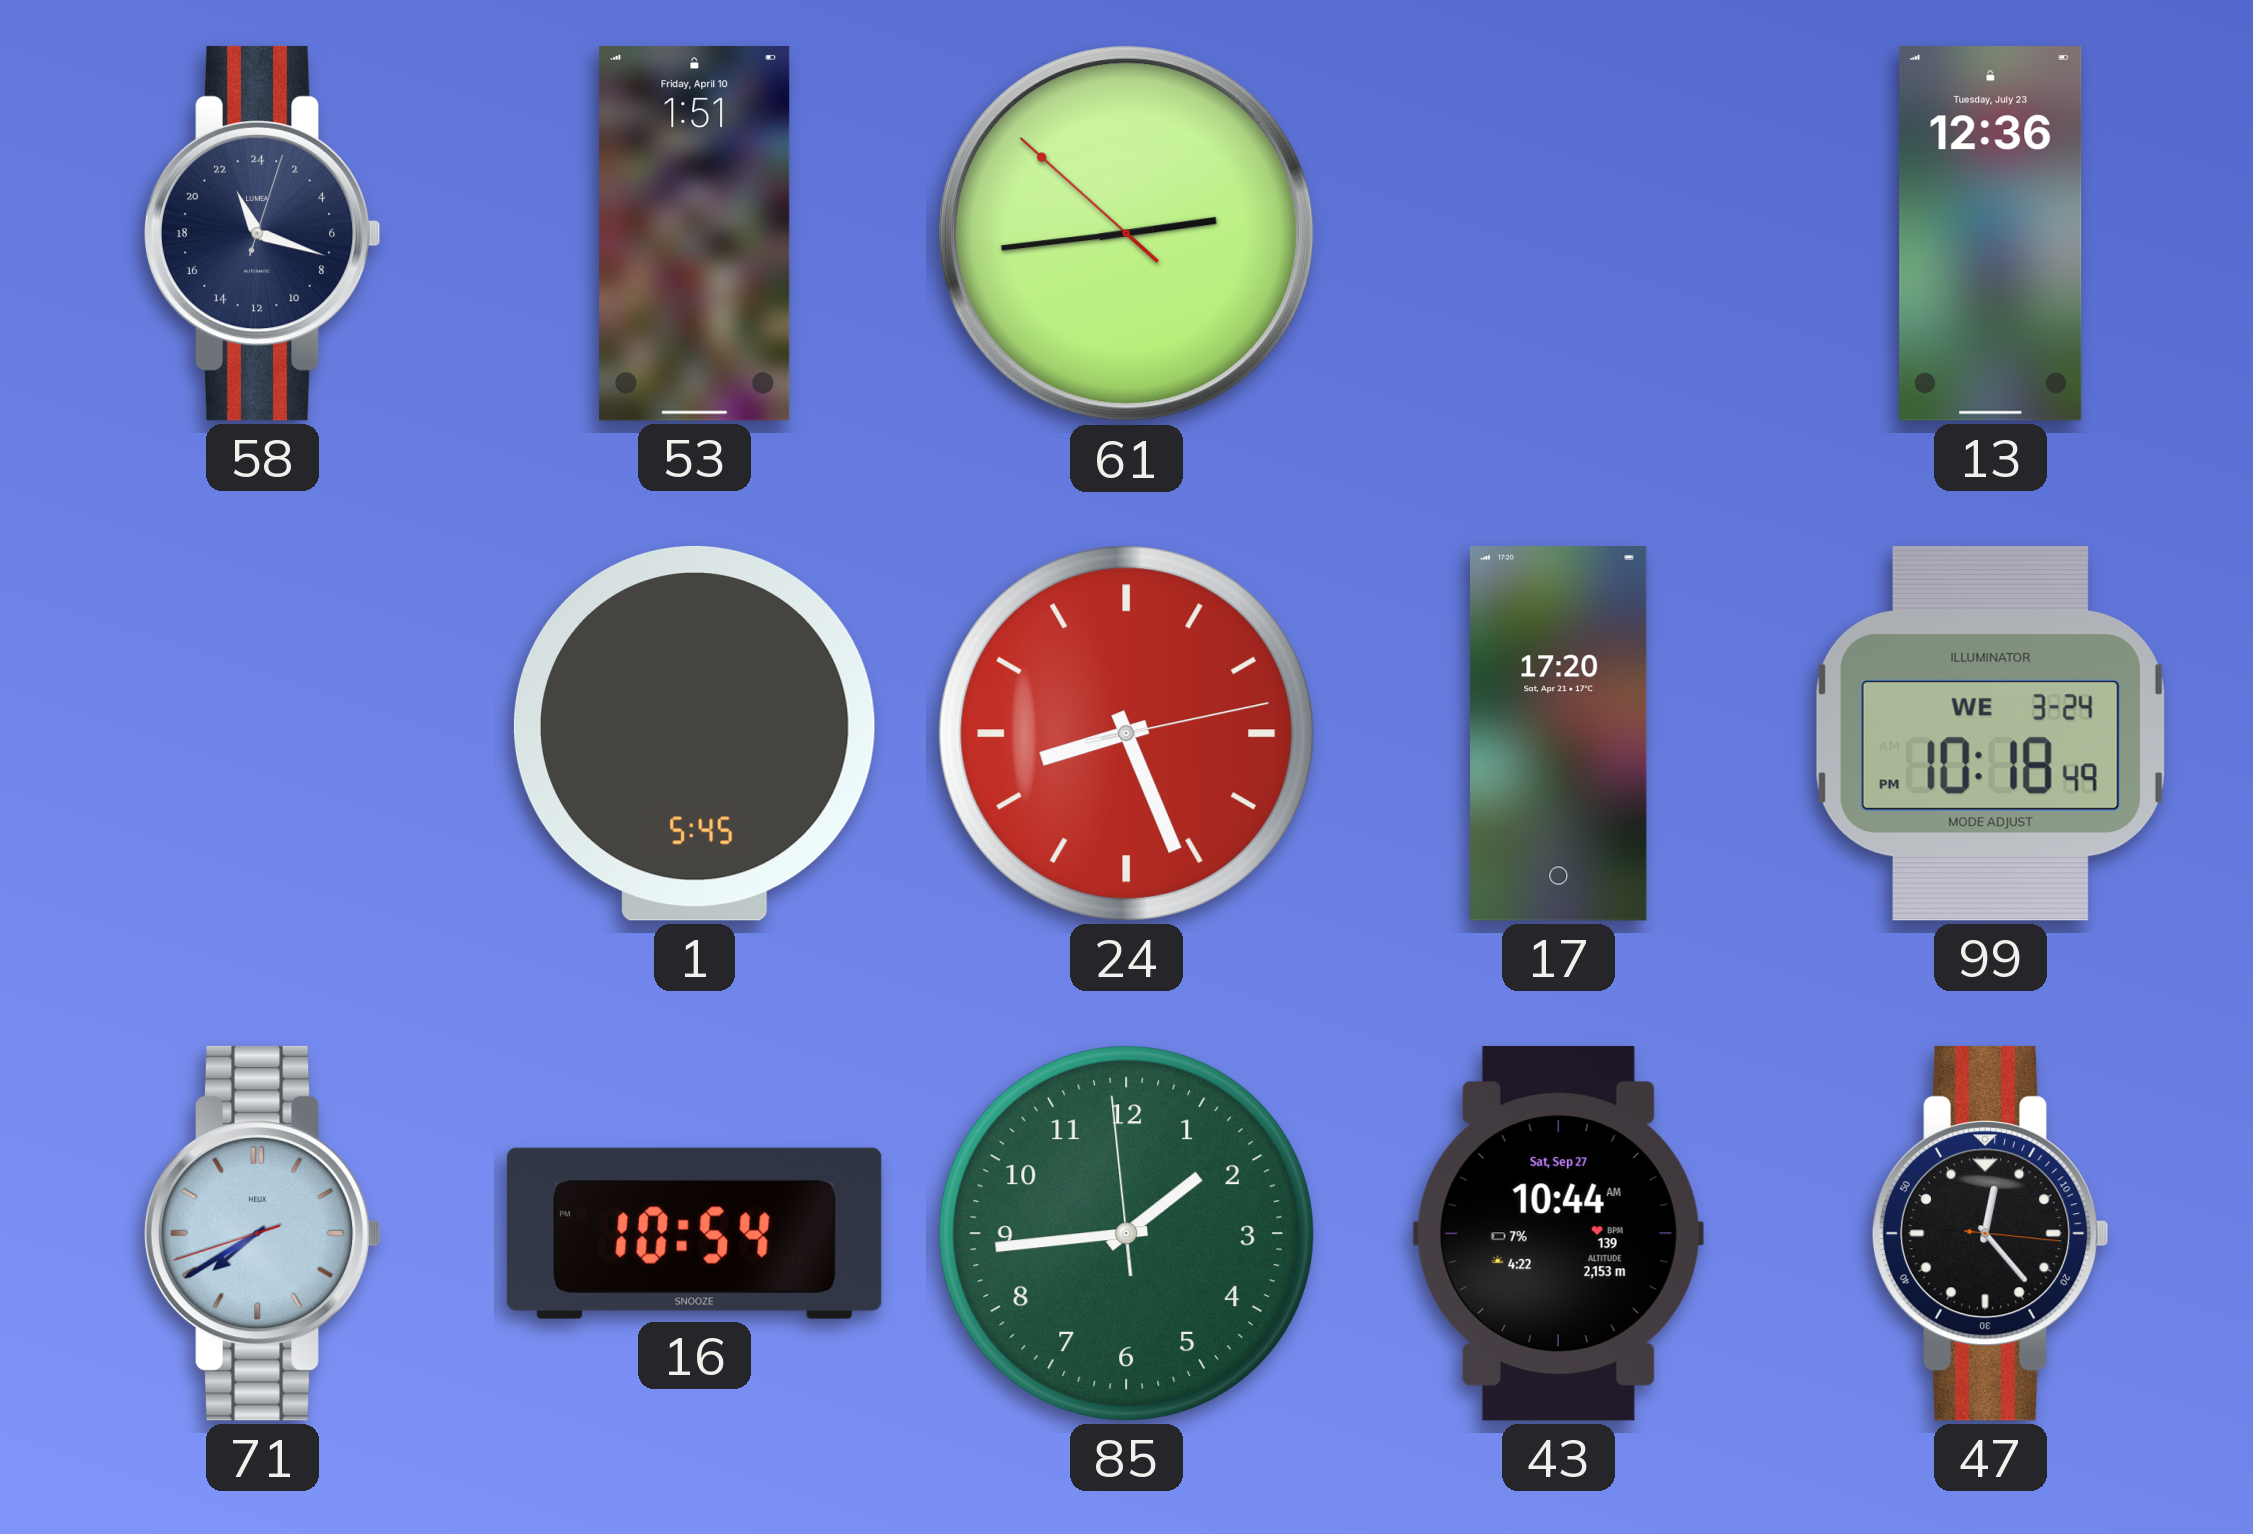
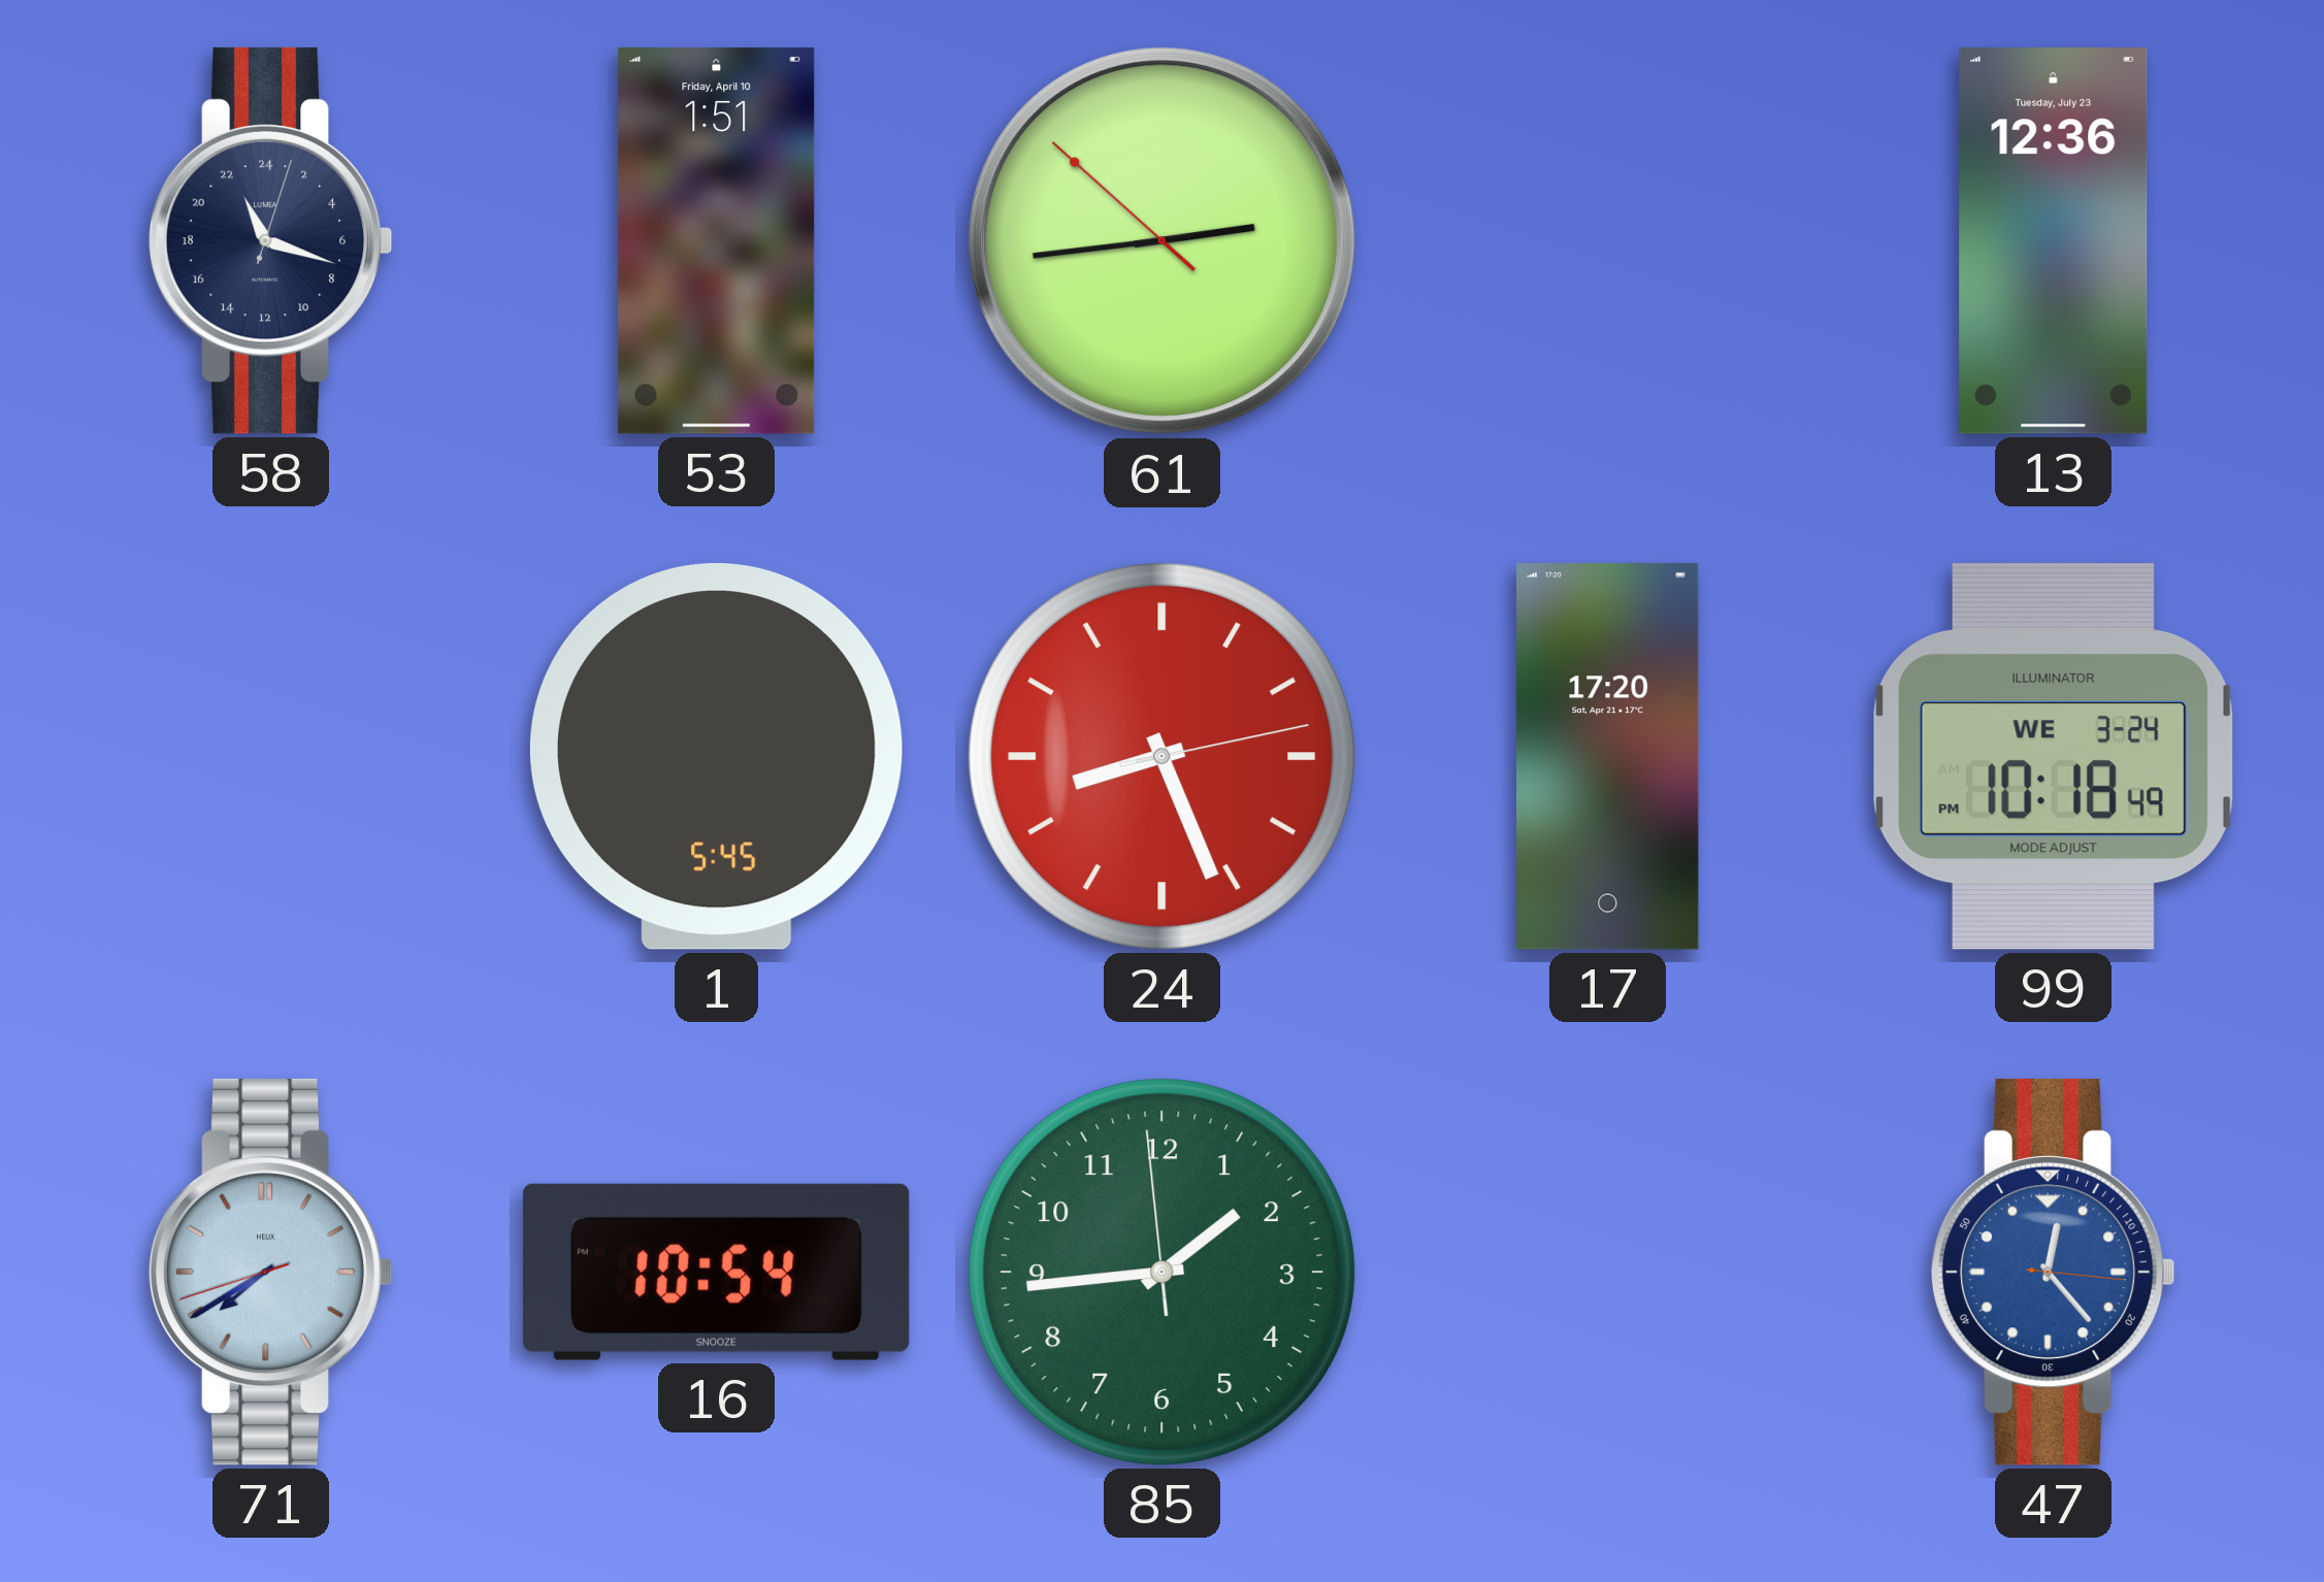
43: 10:44 -> none (1558, 1233)
47 dial: black -> blue (2053, 1272)
